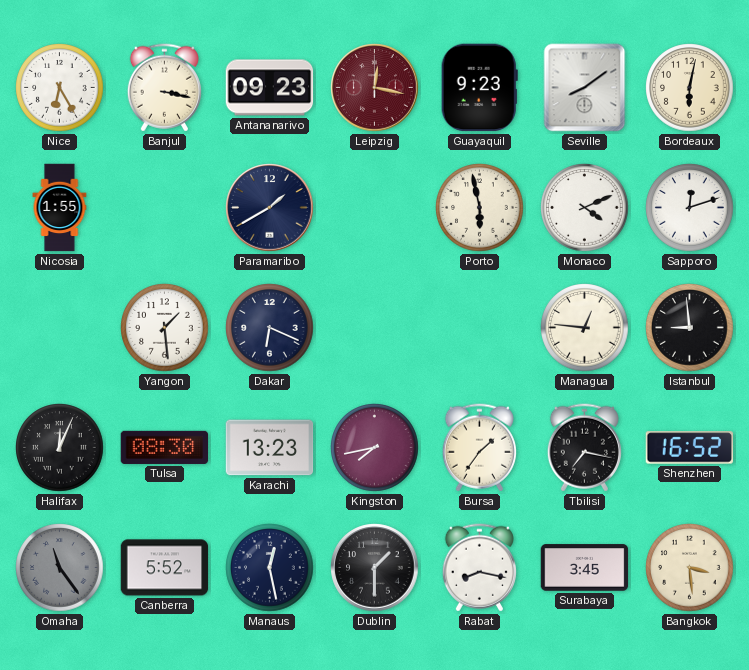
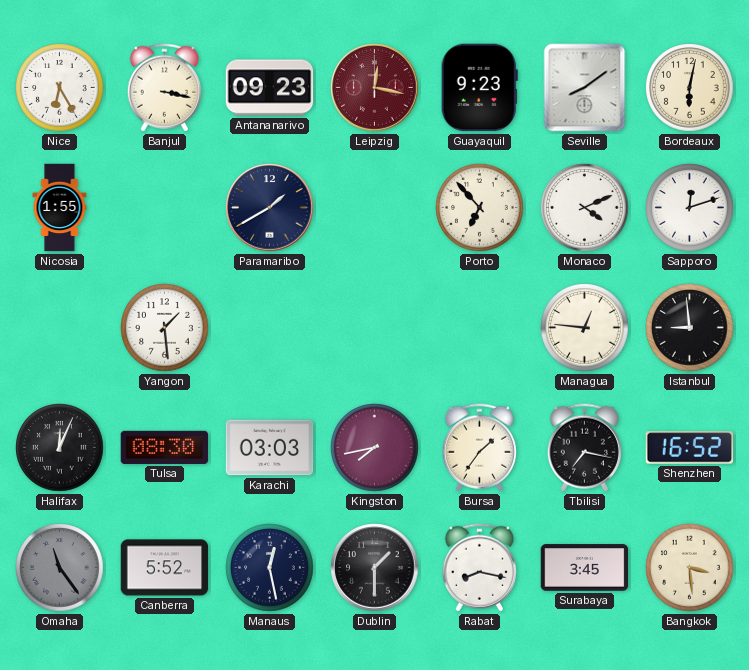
Porto: 5:58 -> 6:53 (480, 208)
Dakar: 6:19 -> none (270, 328)
Karachi: 13:23 -> 03:03 (270, 448)
